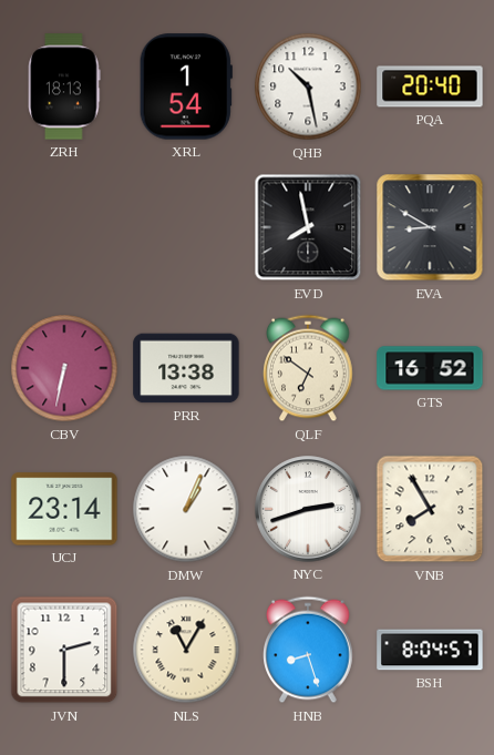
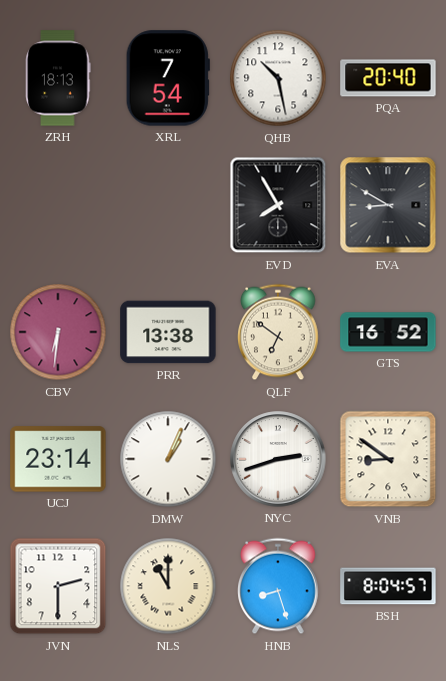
XRL: 1:54 -> 7:54 (168, 78)
EVD: 7:58 -> 7:55 (278, 205)
CBV: 6:32 -> 6:31 (58, 332)
VNB: 7:55 -> 8:51 (388, 459)
NLS: 11:05 -> 11:00 (168, 586)
